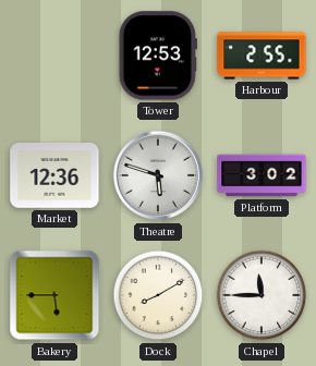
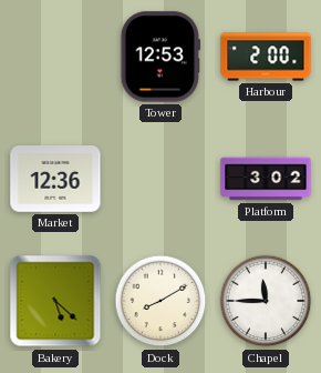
Harbour: 2:55 -> 2:00 (266, 57)
Theatre: 5:48 -> none (158, 175)
Bakery: 5:45 -> 5:22 (55, 301)
